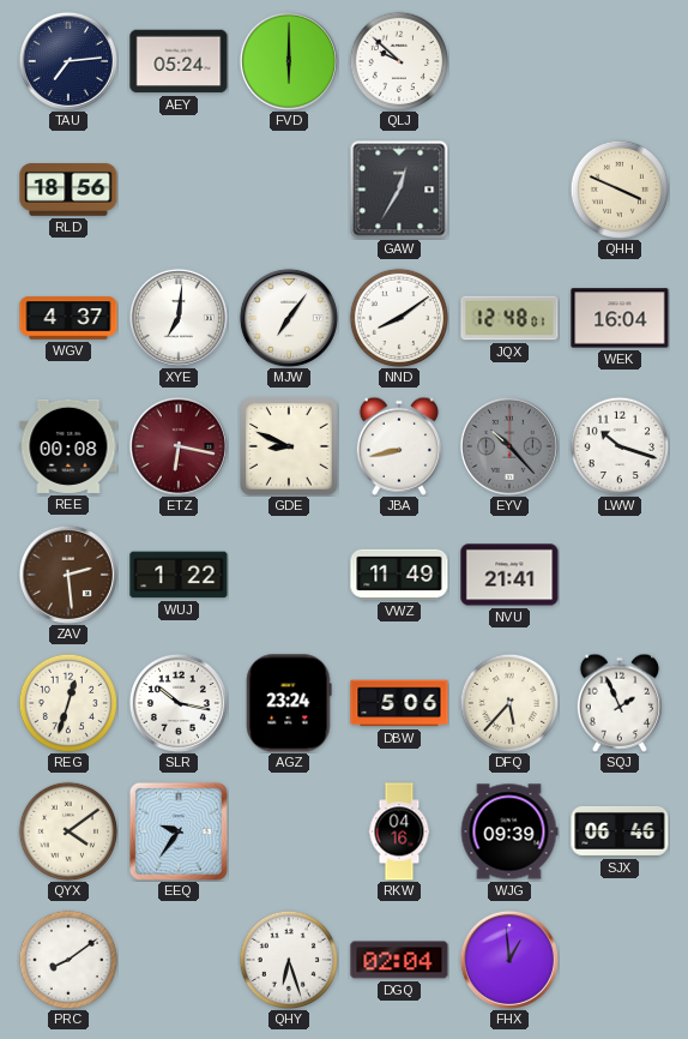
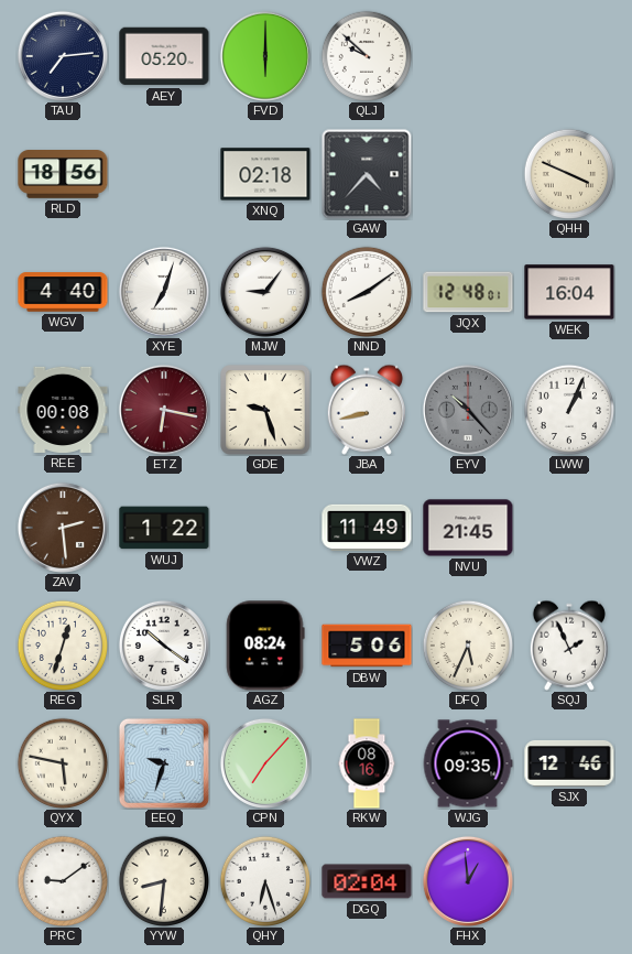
AEY: 05:24 -> 05:20 (164, 56)
XNQ: none -> 02:18 (265, 174)
GAW: 12:35 -> 4:37 (367, 174)
WGV: 4:37 -> 4:40 (63, 292)
XYE: 7:01 -> 7:03 (164, 292)
MJW: 7:06 -> 9:06 (265, 292)
GDE: 8:49 -> 9:27 (265, 410)
LWW: 10:18 -> 1:04 (568, 409)
NVU: 21:41 -> 21:45 (468, 528)
SLR: 10:17 -> 10:21 (164, 646)
AGZ: 23:24 -> 08:24 (265, 646)
DFQ: 5:37 -> 5:34 (467, 644)
QYX: 4:09 -> 5:47 (62, 762)
EEQ: 9:36 -> 9:33 (164, 763)
CPN: none -> 7:07 (265, 763)
RKW: 04:16 -> 08:16 (367, 763)
WJG: 09:39 -> 09:35 (468, 763)
SJX: 06:46 -> 12:46 (569, 763)
PRC: 8:09 -> 9:09 (62, 880)
YYW: none -> 8:31 (163, 880)
